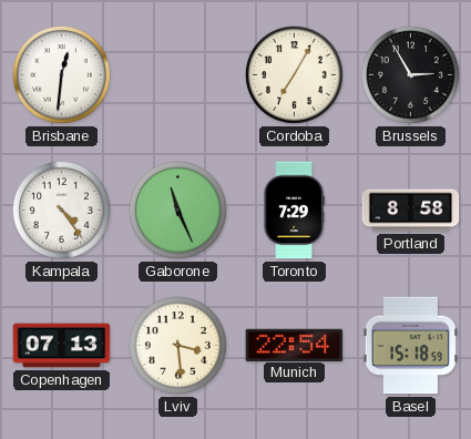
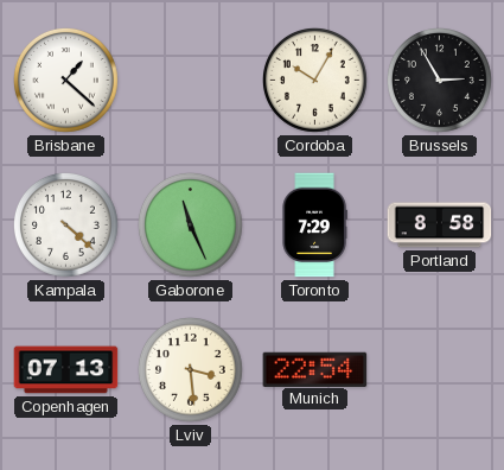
Brisbane: 12:31 -> 1:22 (66, 81)
Cordoba: 7:05 -> 10:05 (315, 81)
Kampala: 4:24 -> 4:22 (66, 226)
Basel: 15:18 -> none (410, 346)
